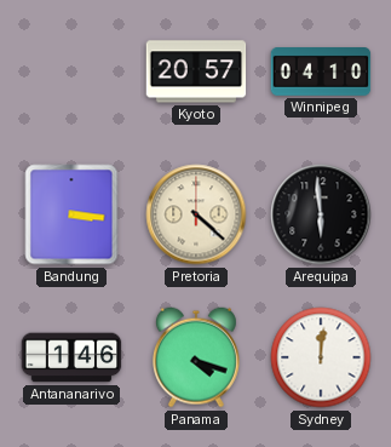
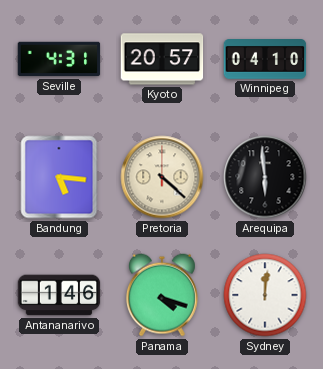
Seville: none -> 4:31 (59, 59)
Bandung: 3:16 -> 5:16 (59, 177)
